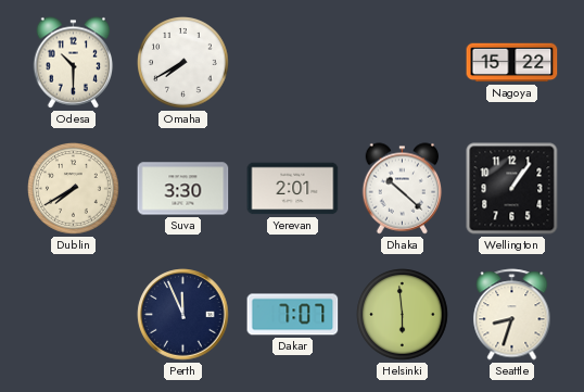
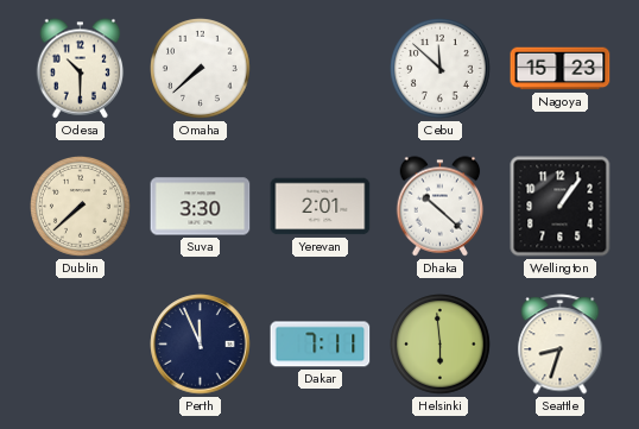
Omaha: 7:40 -> 7:38 (201, 69)
Cebu: none -> 11:52 (441, 69)
Nagoya: 15:22 -> 15:23 (561, 69)
Dublin: 7:40 -> 7:38 (81, 207)
Dakar: 7:07 -> 7:11 (321, 345)
